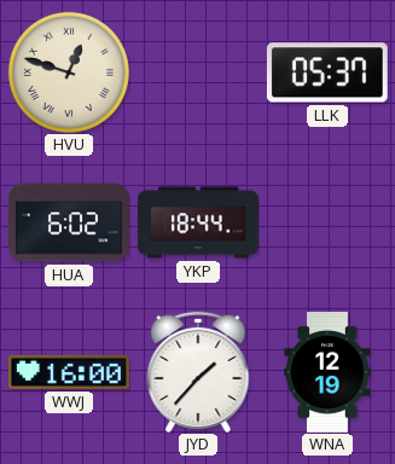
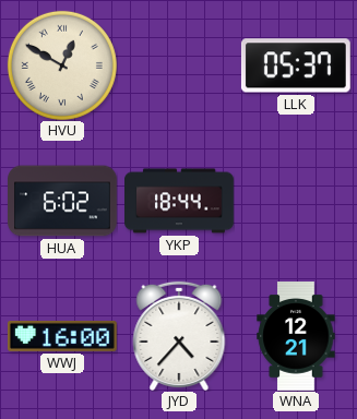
HVU: 12:48 -> 12:50 (62, 65)
JYD: 1:37 -> 4:37 (179, 336)
WNA: 12:19 -> 12:21 (296, 337)
